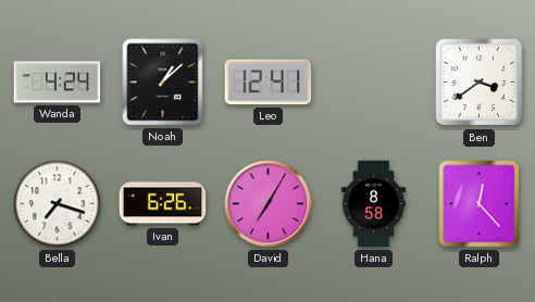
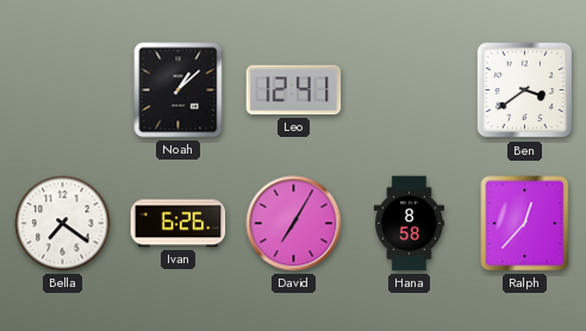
Wanda: 4:24 -> none (58, 83)
Bella: 7:18 -> 7:21 (63, 224)
Ralph: 12:23 -> 12:37 (525, 224)
